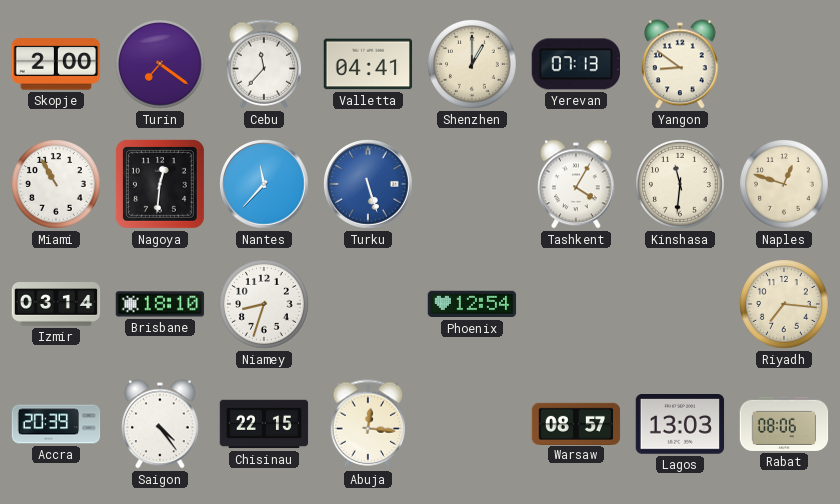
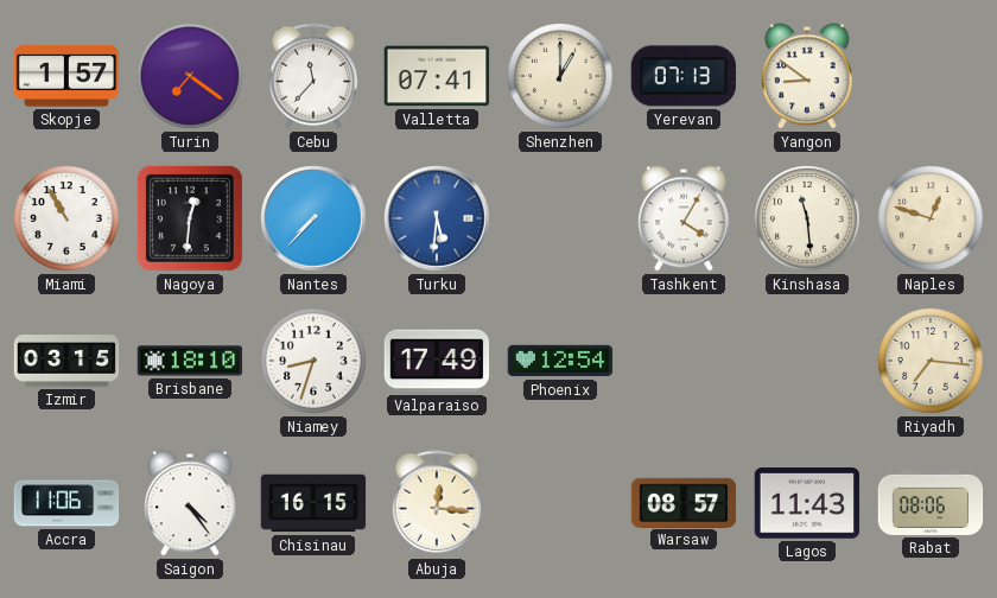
Skopje: 2:00 -> 1:57 (66, 76)
Valletta: 04:41 -> 07:41 (437, 76)
Nantes: 11:37 -> 7:37 (313, 218)
Turku: 5:27 -> 5:31 (437, 218)
Kinshasa: 11:31 -> 11:29 (807, 218)
Izmir: 03:14 -> 03:15 (66, 362)
Valparaiso: none -> 17:49 (437, 361)
Accra: 20:39 -> 11:06 (66, 503)
Chisinau: 22:15 -> 16:15 (313, 503)
Lagos: 13:03 -> 11:43 (807, 504)
